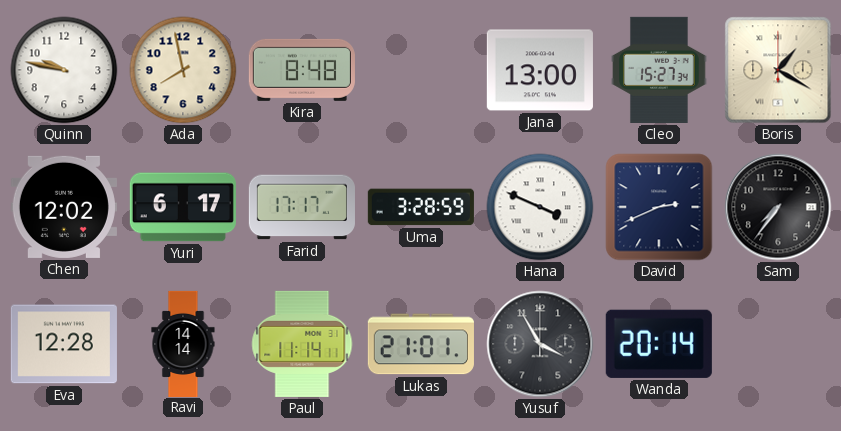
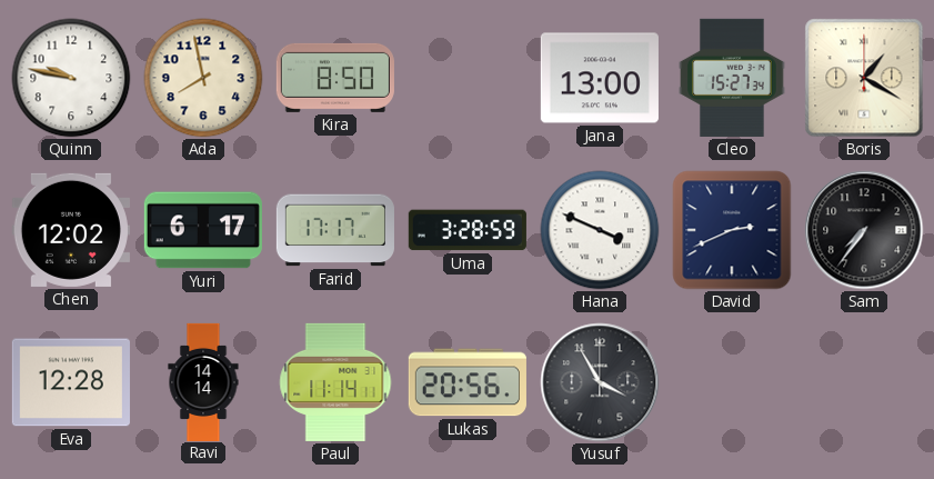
Kira: 8:48 -> 8:50 (335, 78)
Lukas: 21:01 -> 20:56 (468, 382)
Wanda: 20:14 -> none (659, 344)
